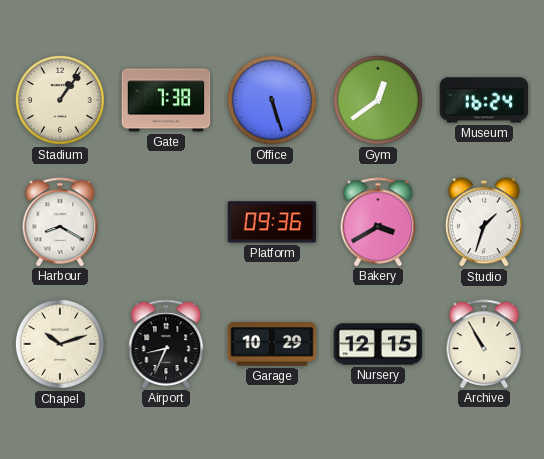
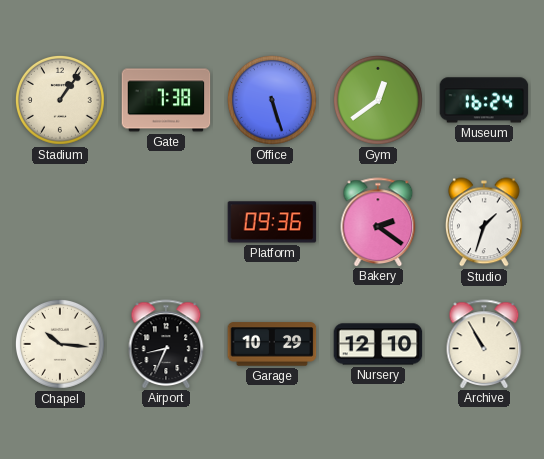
Harbour: 8:20 -> none (60, 222)
Bakery: 3:40 -> 2:21 (378, 222)
Chapel: 10:12 -> 10:16 (60, 344)
Nursery: 12:15 -> 12:10 (378, 344)
